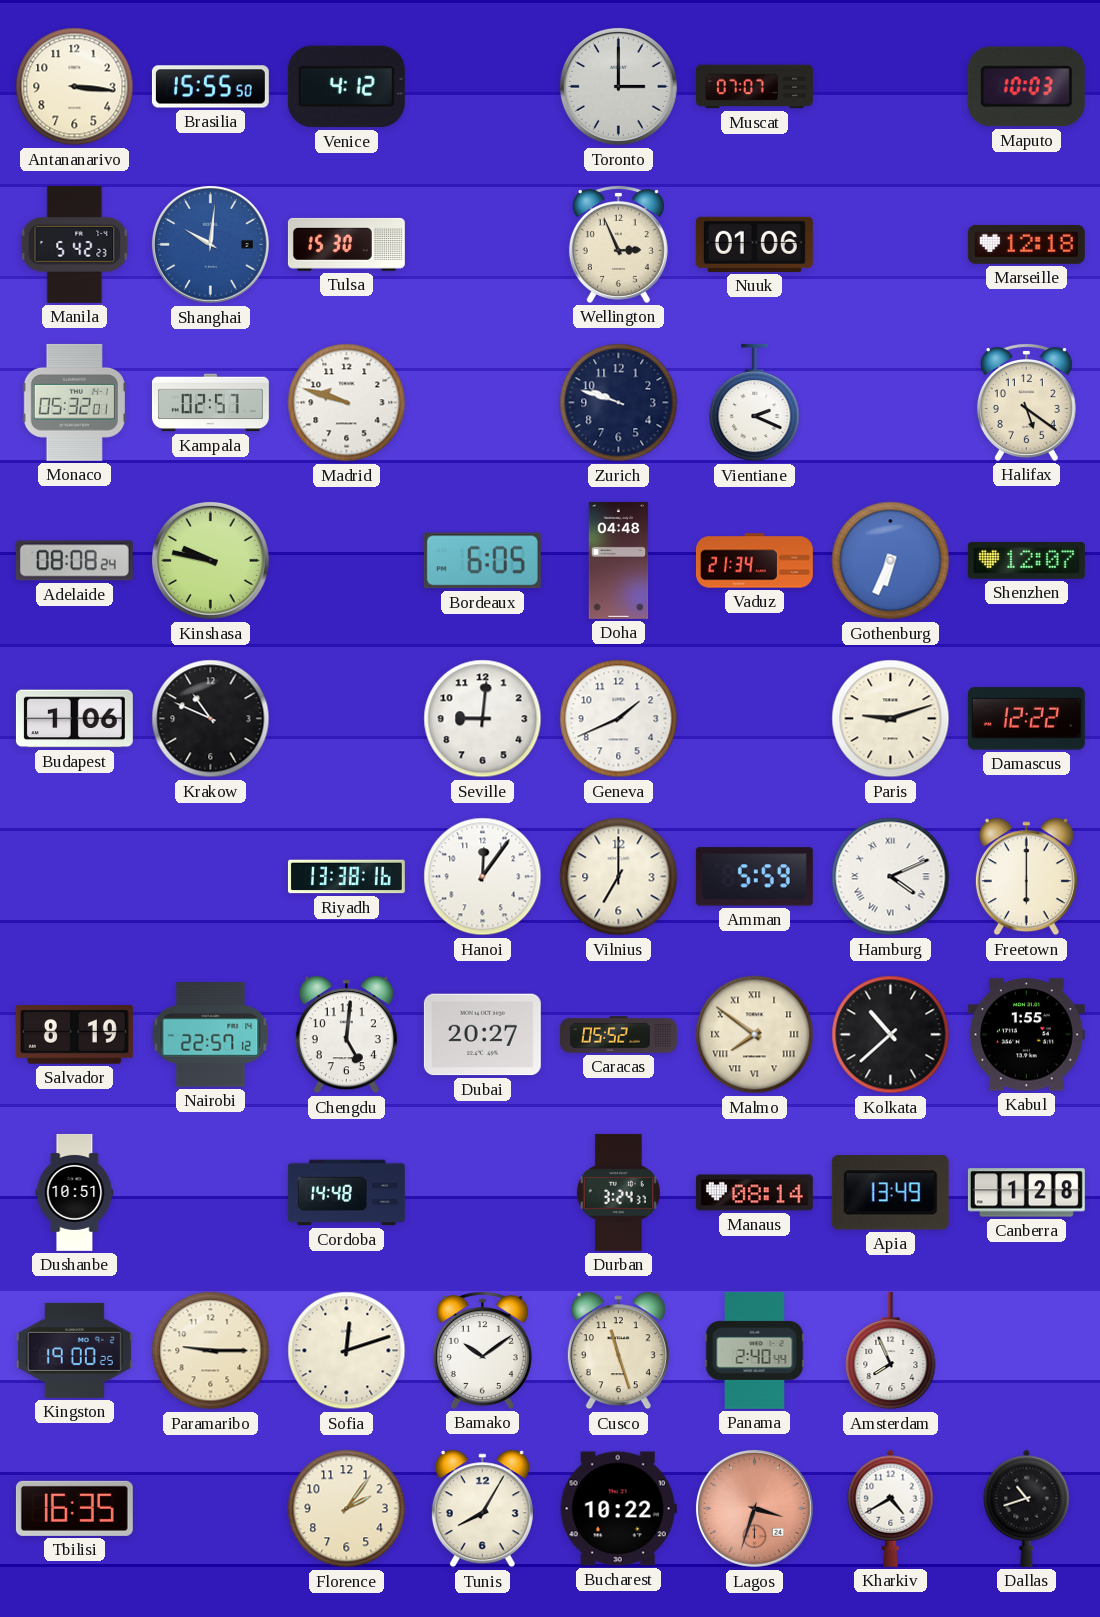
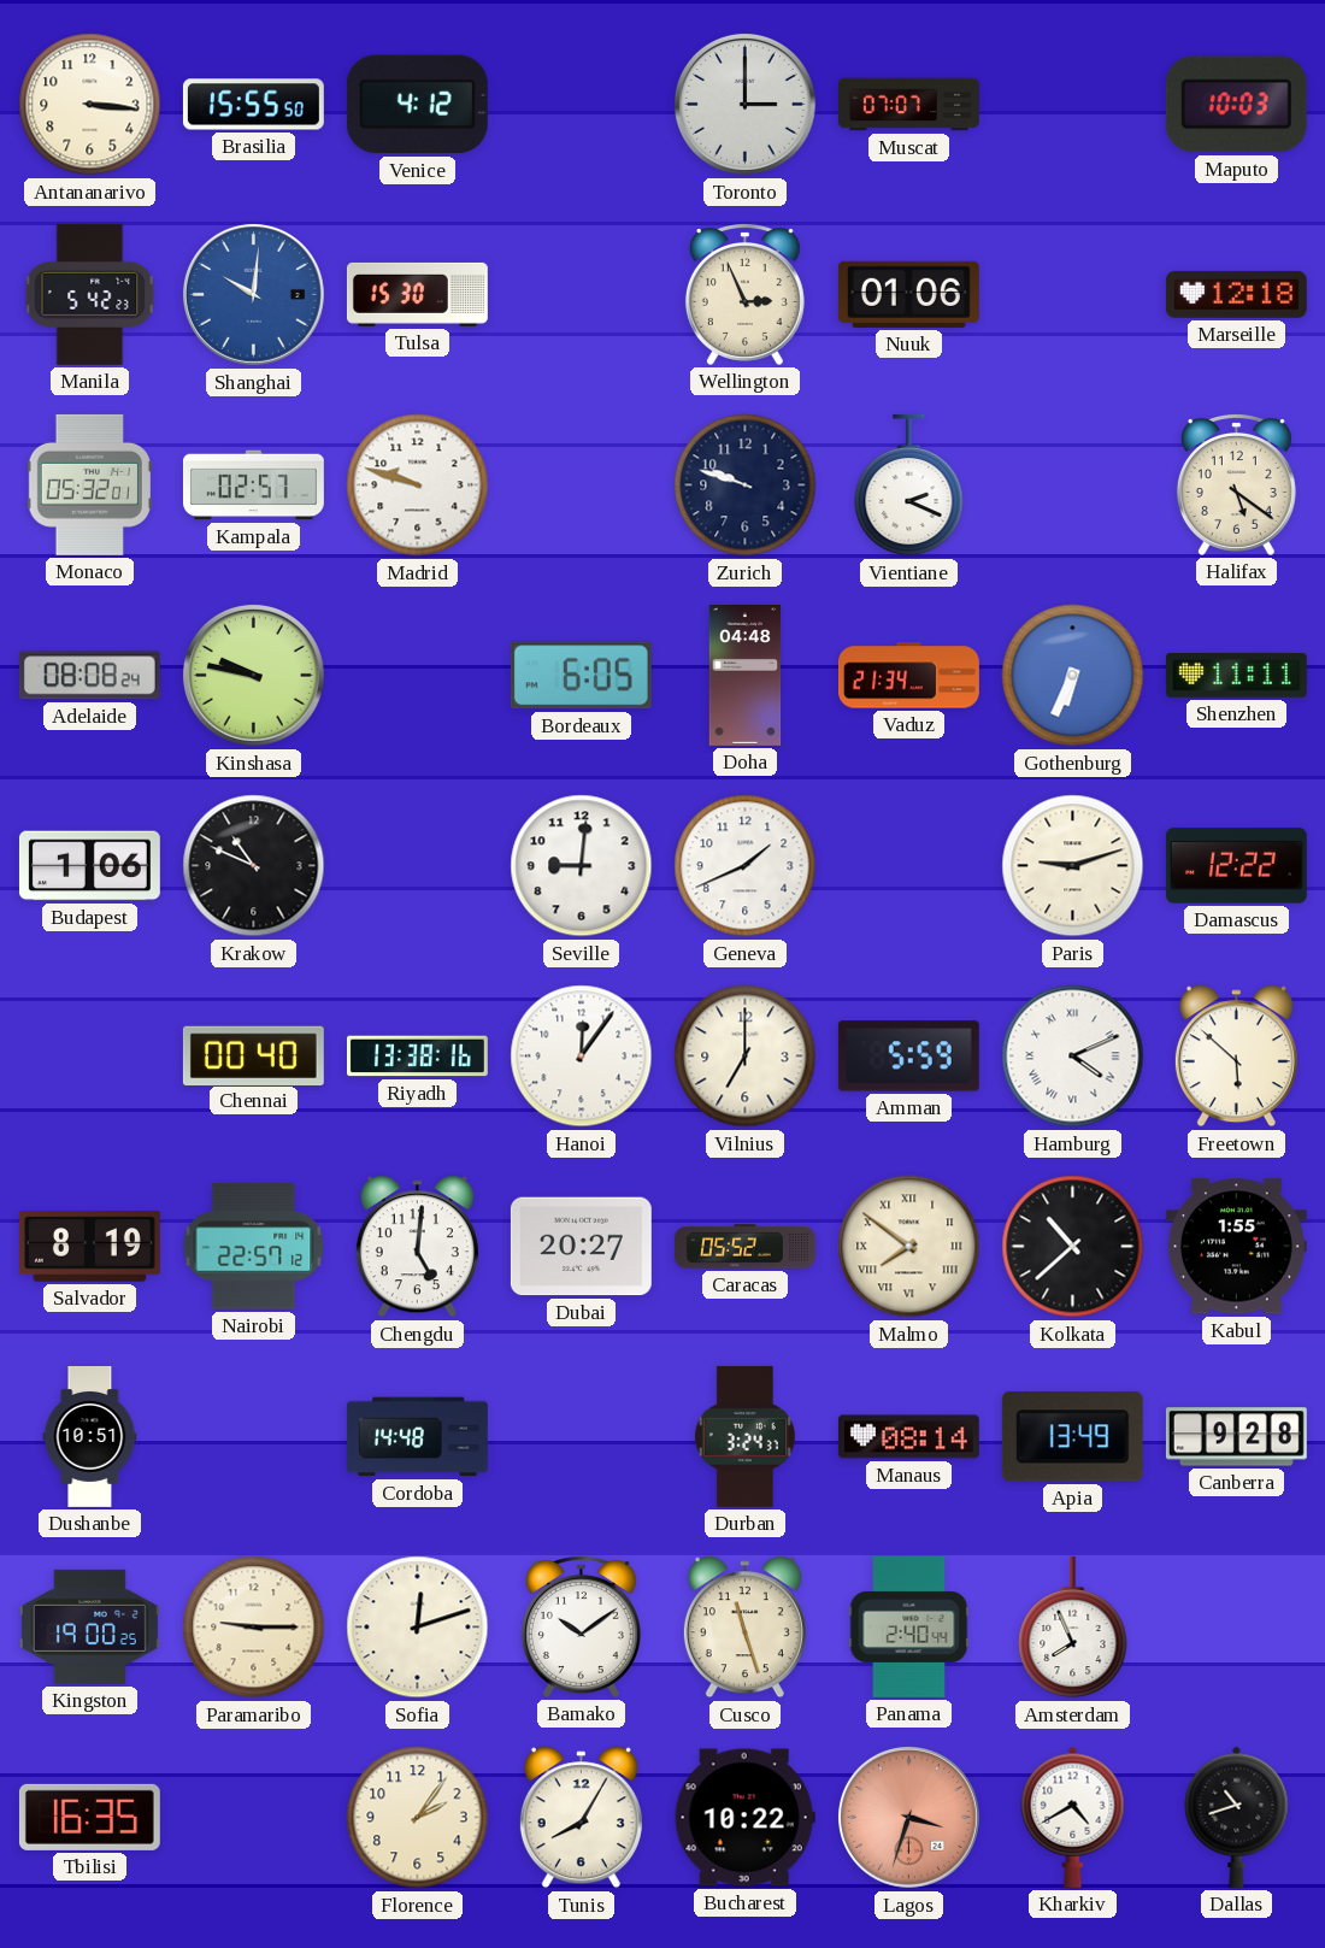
Shenzhen: 12:07 -> 11:11 (1236, 675)
Chennai: none -> 00:40 (253, 1055)
Freetown: 6:00 -> 5:52 (1236, 1057)
Canberra: 1:28 -> 9:28 (1236, 1437)
